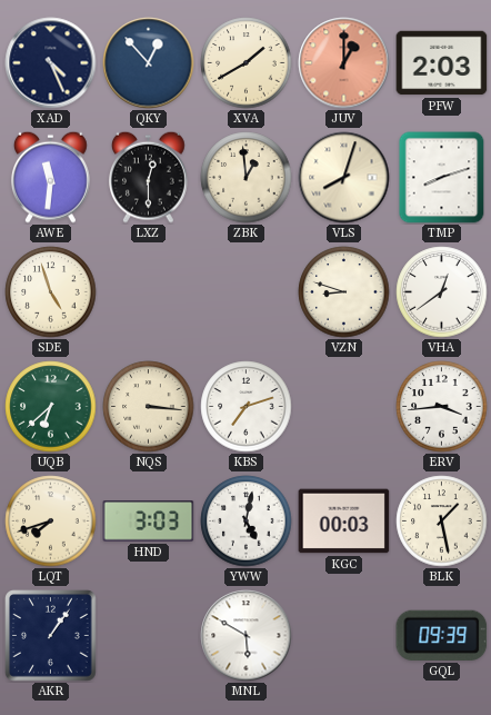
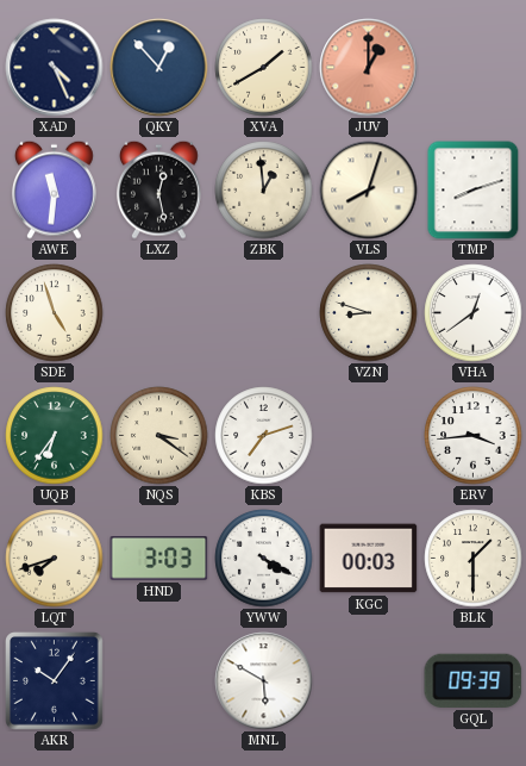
PFW: 2:03 -> none (442, 63)
LXZ: 12:30 -> 12:28 (159, 189)
UQB: 6:38 -> 6:36 (55, 436)
NQS: 3:16 -> 3:21 (159, 436)
YWW: 5:02 -> 4:20 (264, 559)
BLK: 1:28 -> 1:30 (474, 559)
AKR: 1:06 -> 10:06 (55, 681)
